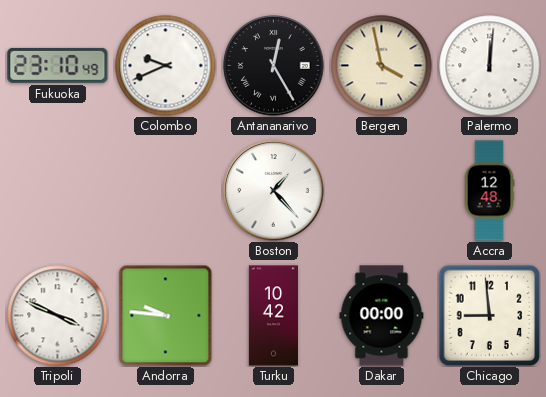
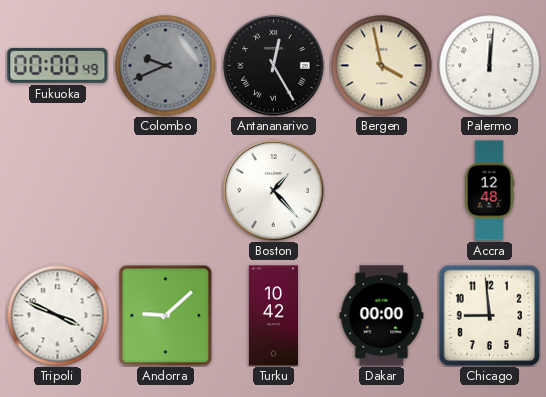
Fukuoka: 23:10 -> 00:00 (58, 65)
Colombo dial: white -> grey (166, 66)
Andorra: 9:46 -> 9:08 (166, 315)
